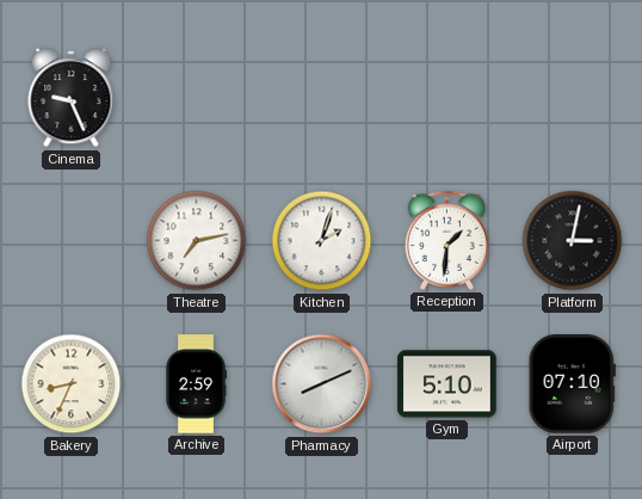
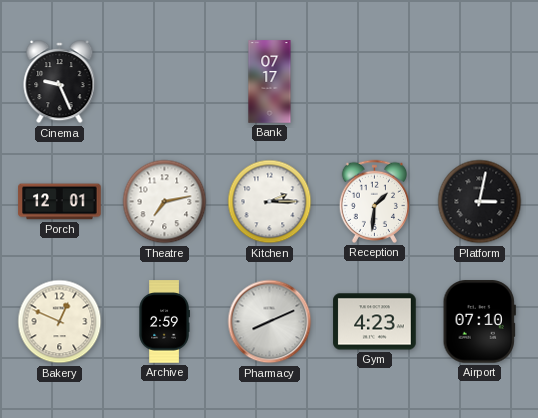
Bank: none -> 07:17 (270, 82)
Porch: none -> 12:01 (60, 202)
Kitchen: 2:03 -> 2:15 (270, 202)
Bakery: 8:34 -> 12:49 (60, 322)
Gym: 5:10 -> 4:23 (375, 322)
